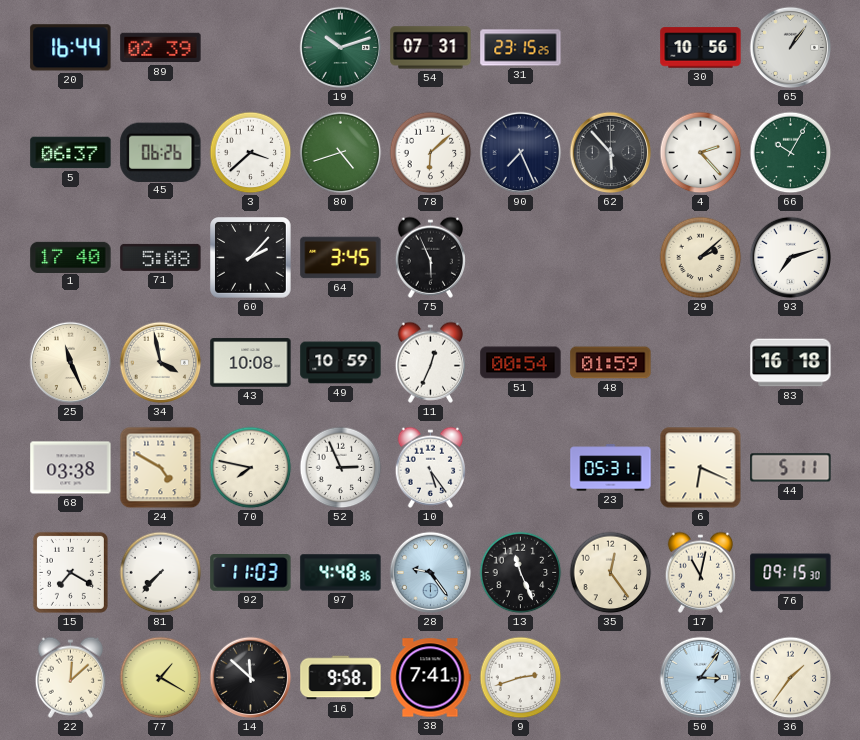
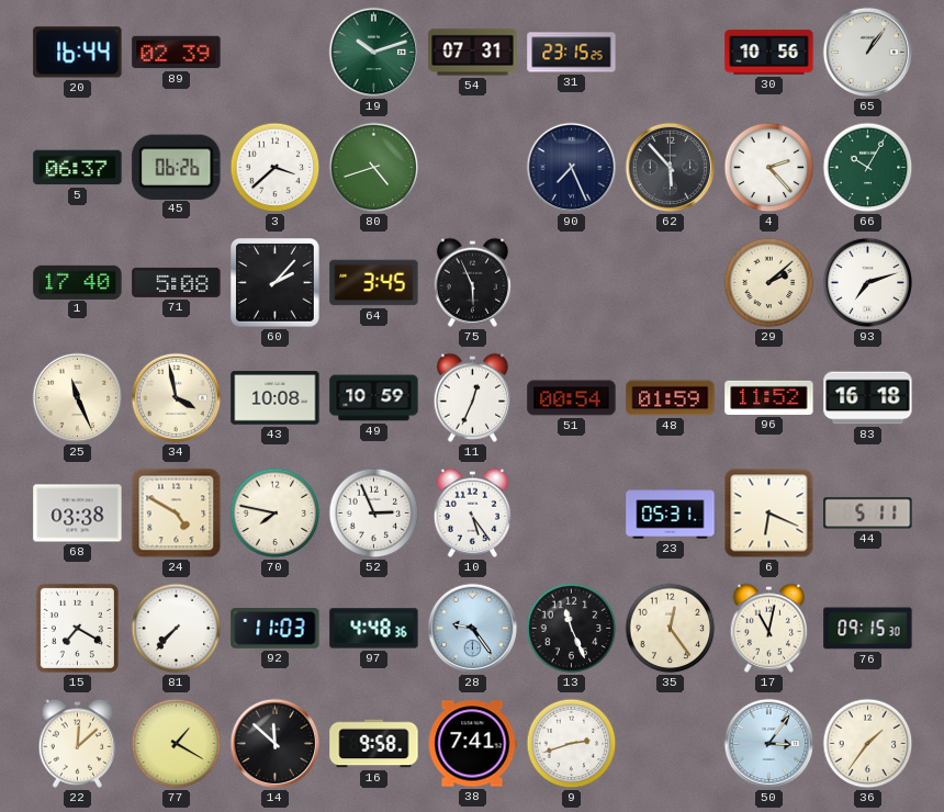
78: 6:08 -> none (431, 153)
96: none -> 11:52 (769, 397)
